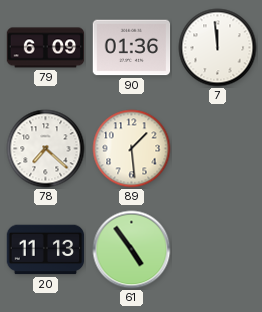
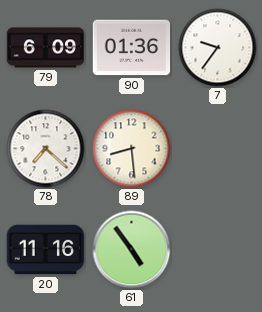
7: 11:59 -> 9:36 (218, 48)
89: 1:29 -> 8:29 (132, 149)
20: 11:13 -> 11:16 (46, 250)
